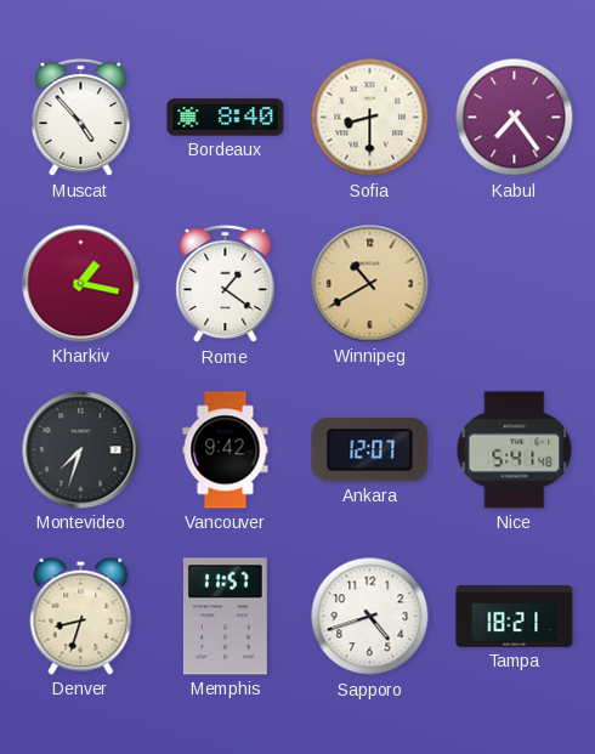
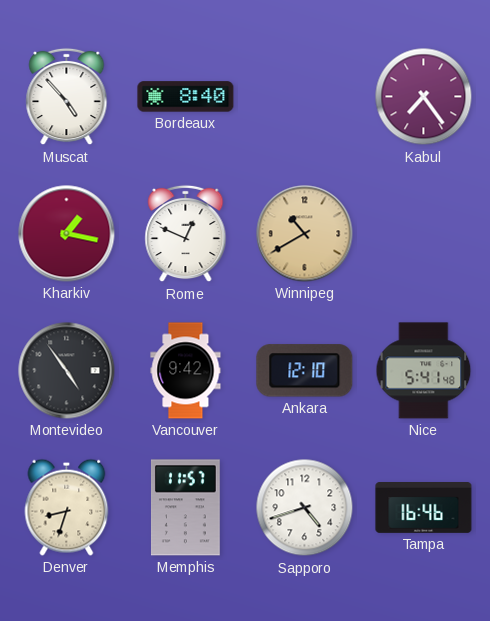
Sofia: 8:30 -> none (370, 118)
Rome: 1:21 -> 12:49 (186, 234)
Montevideo: 7:33 -> 4:54 (67, 371)
Ankara: 12:07 -> 12:10 (305, 371)
Tampa: 18:21 -> 16:46 (424, 508)
